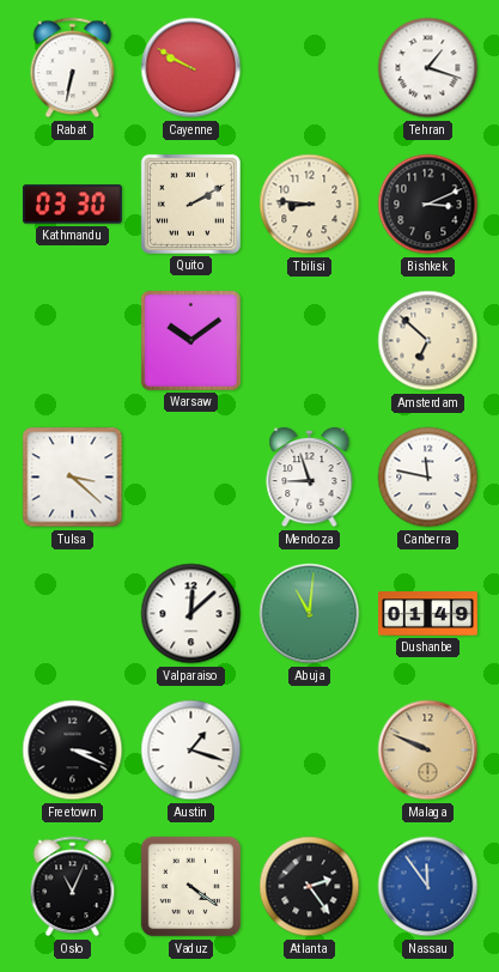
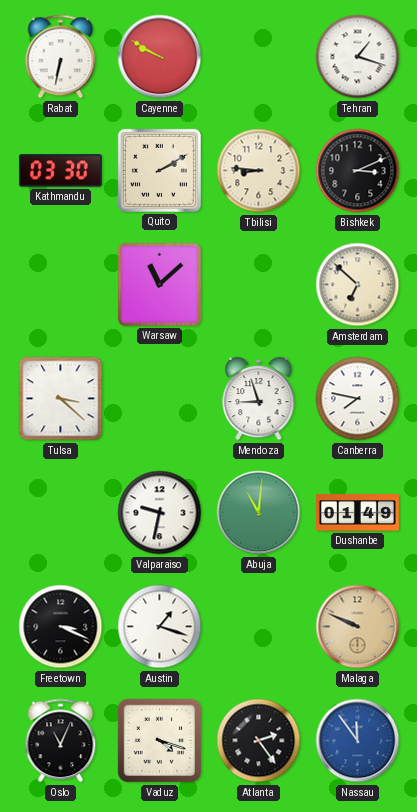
Warsaw: 10:09 -> 11:08 (159, 284)
Canberra: 11:47 -> 7:47 (358, 399)
Valparaiso: 12:08 -> 9:32 (160, 513)
Vaduz: 4:21 -> 4:18 (160, 741)
